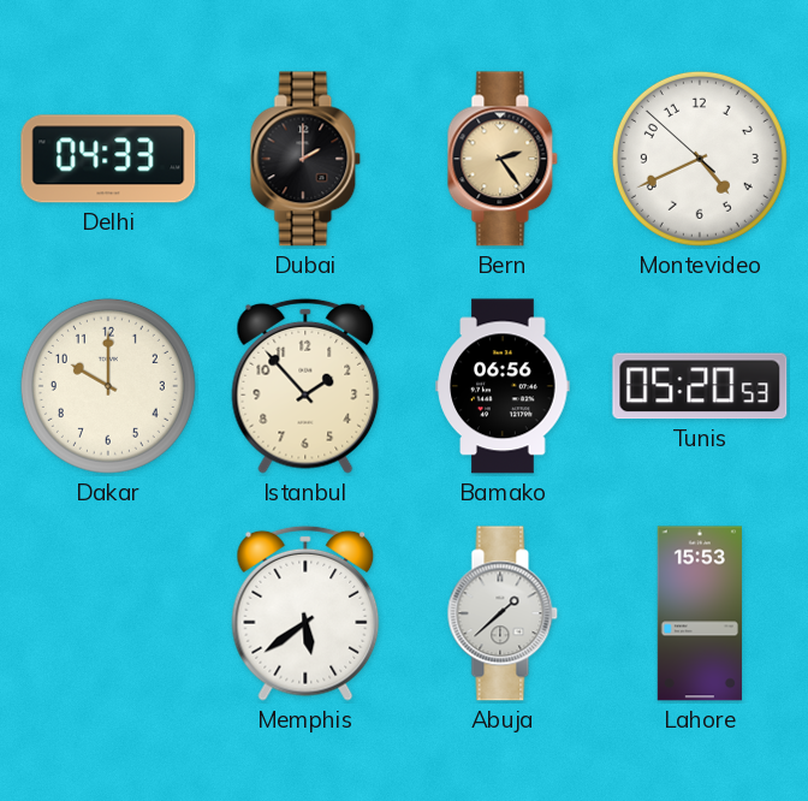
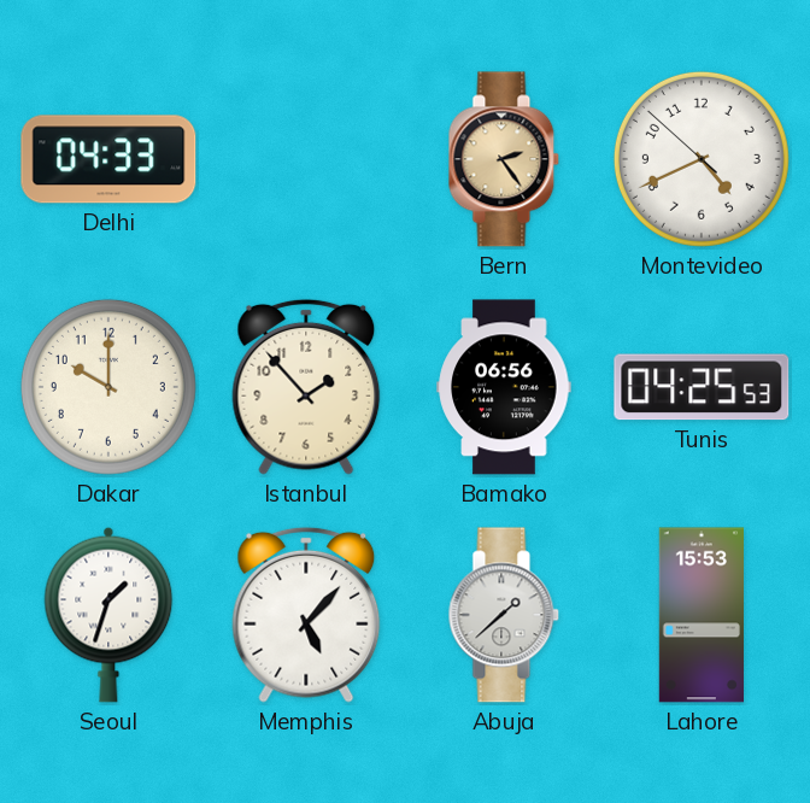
Dubai: 2:00 -> none (305, 159)
Tunis: 05:20 -> 04:25 (702, 387)
Seoul: none -> 1:33 (108, 615)
Memphis: 5:39 -> 5:07 (306, 615)
